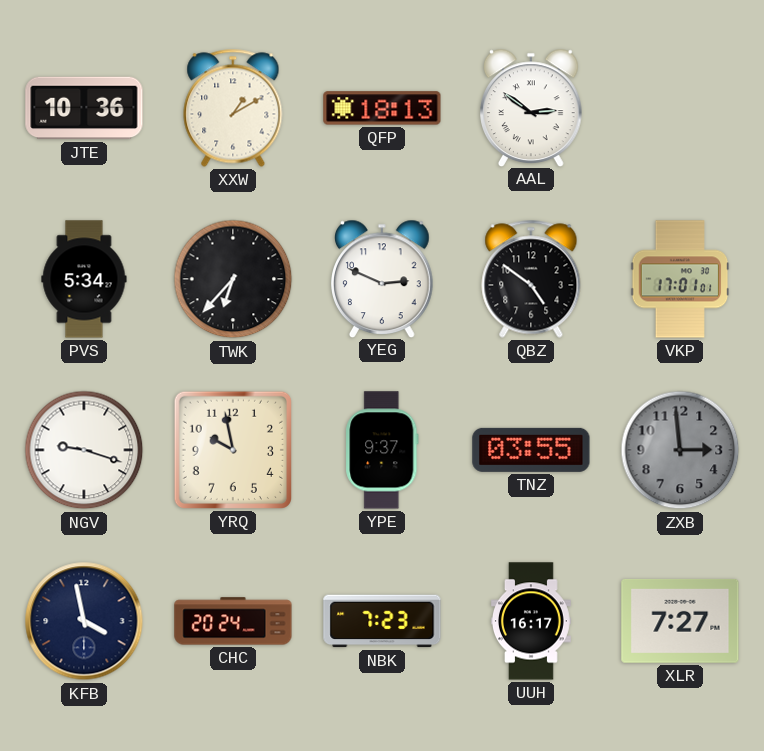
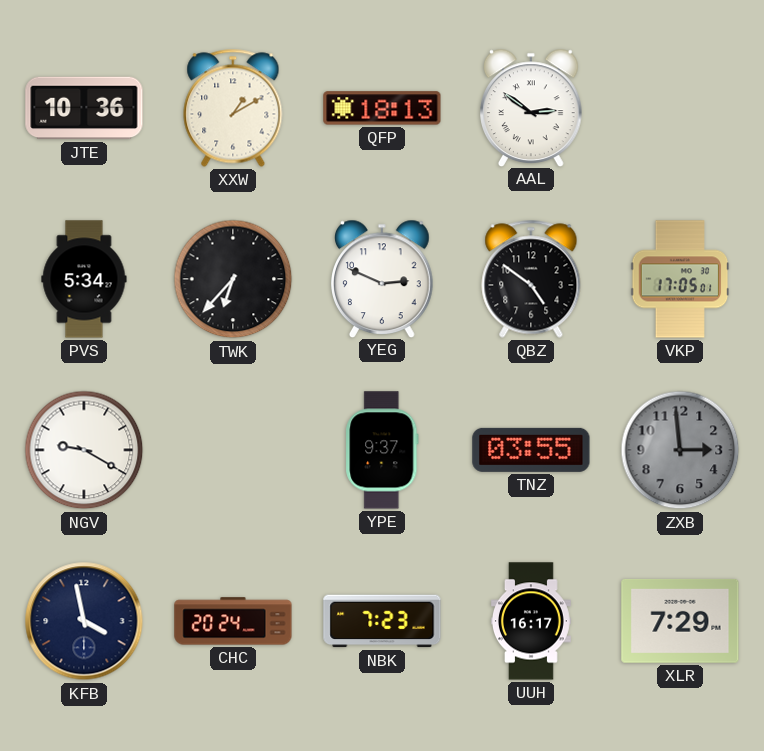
VKP: 17:01 -> 17:05 (680, 279)
NGV: 9:18 -> 9:20 (84, 450)
YRQ: 9:58 -> none (233, 450)
XLR: 7:27 -> 7:29 (680, 621)
